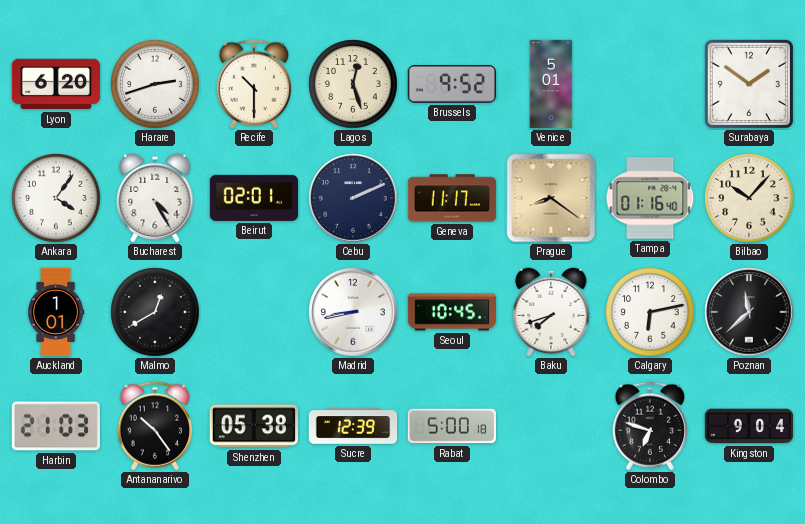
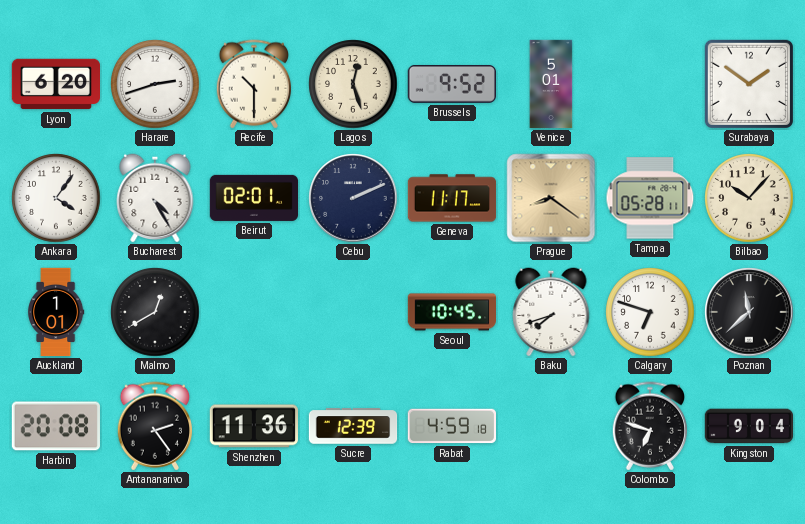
Tampa: 01:16 -> 05:28 (650, 198)
Madrid: 8:43 -> none (353, 312)
Calgary: 6:13 -> 6:48 (650, 312)
Harbin: 21:03 -> 20:08 (55, 426)
Antananarivo: 10:24 -> 2:24 (154, 426)
Shenzhen: 05:38 -> 11:36 (254, 426)
Rabat: 5:00 -> 4:59 (451, 426)
